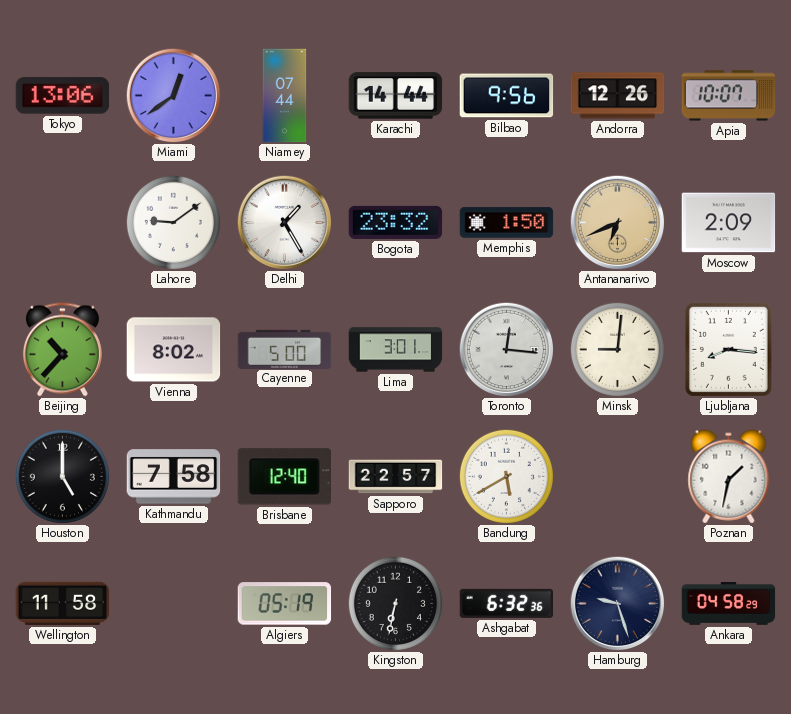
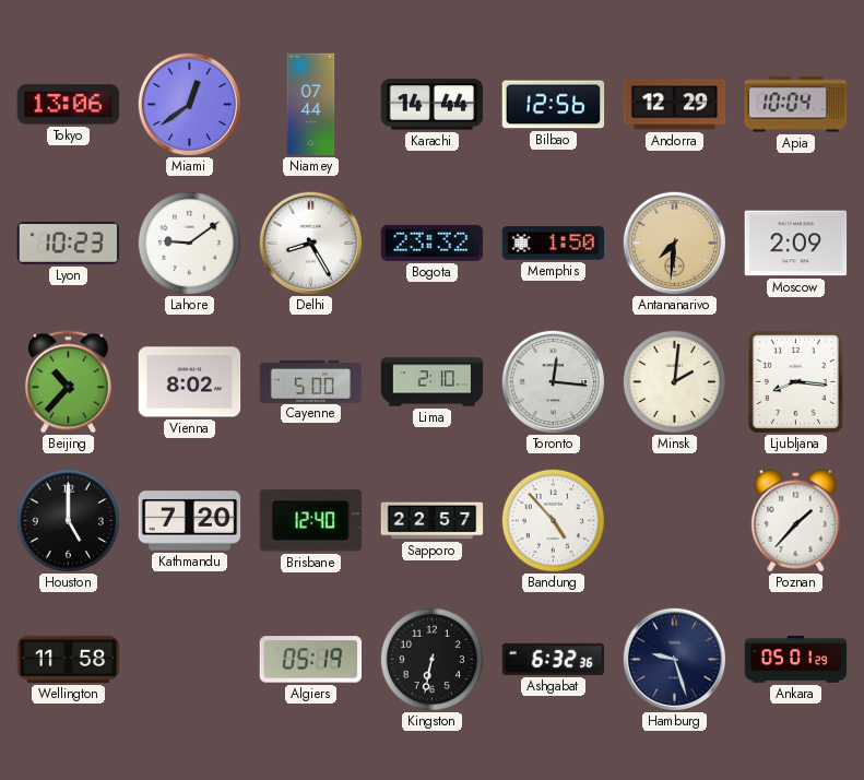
Bilbao: 9:56 -> 12:56 (554, 105)
Andorra: 12:26 -> 12:29 (675, 105)
Apia: 10:07 -> 10:04 (796, 105)
Lyon: none -> 10:23 (69, 243)
Delhi: 1:25 -> 8:25 (310, 243)
Antananarivo: 6:41 -> 7:31 (674, 243)
Lima: 3:01 -> 2:10 (433, 382)
Minsk: 9:01 -> 2:01 (674, 381)
Kathmandu: 7:58 -> 7:20 (190, 521)
Bandung: 5:40 -> 4:53 (553, 520)
Poznan: 1:32 -> 1:37 (796, 521)
Ankara: 04:58 -> 05:01 (796, 659)
